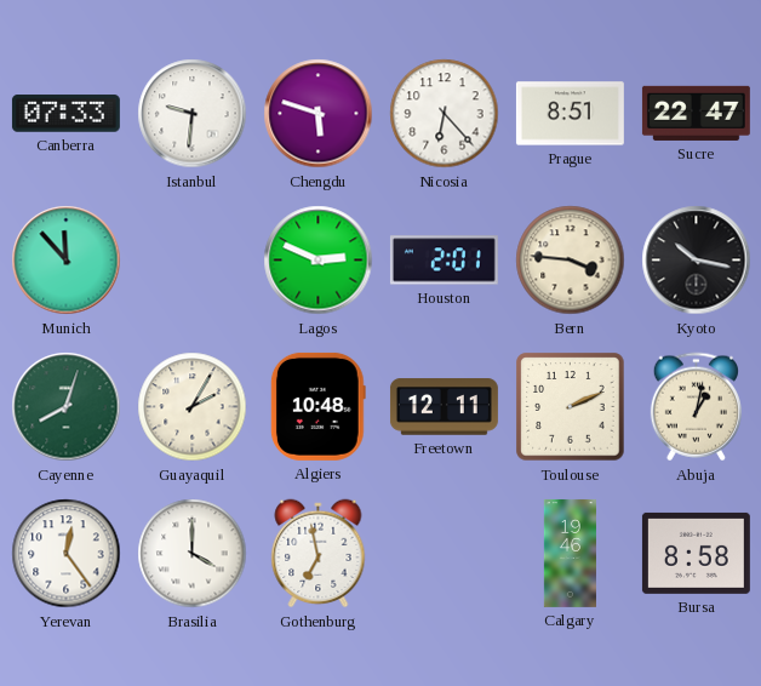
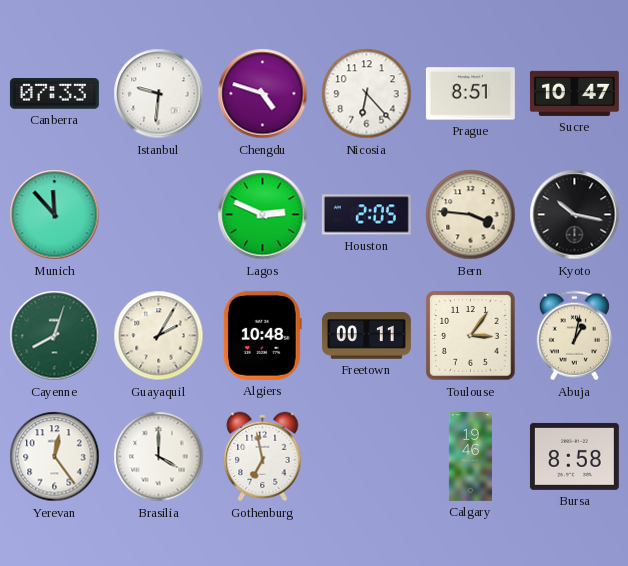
Chengdu: 5:48 -> 4:48 (263, 94)
Sucre: 22:47 -> 10:47 (574, 93)
Houston: 2:01 -> 2:05 (366, 215)
Freetown: 12:11 -> 00:11 (366, 336)
Toulouse: 2:11 -> 3:06 (471, 336)
